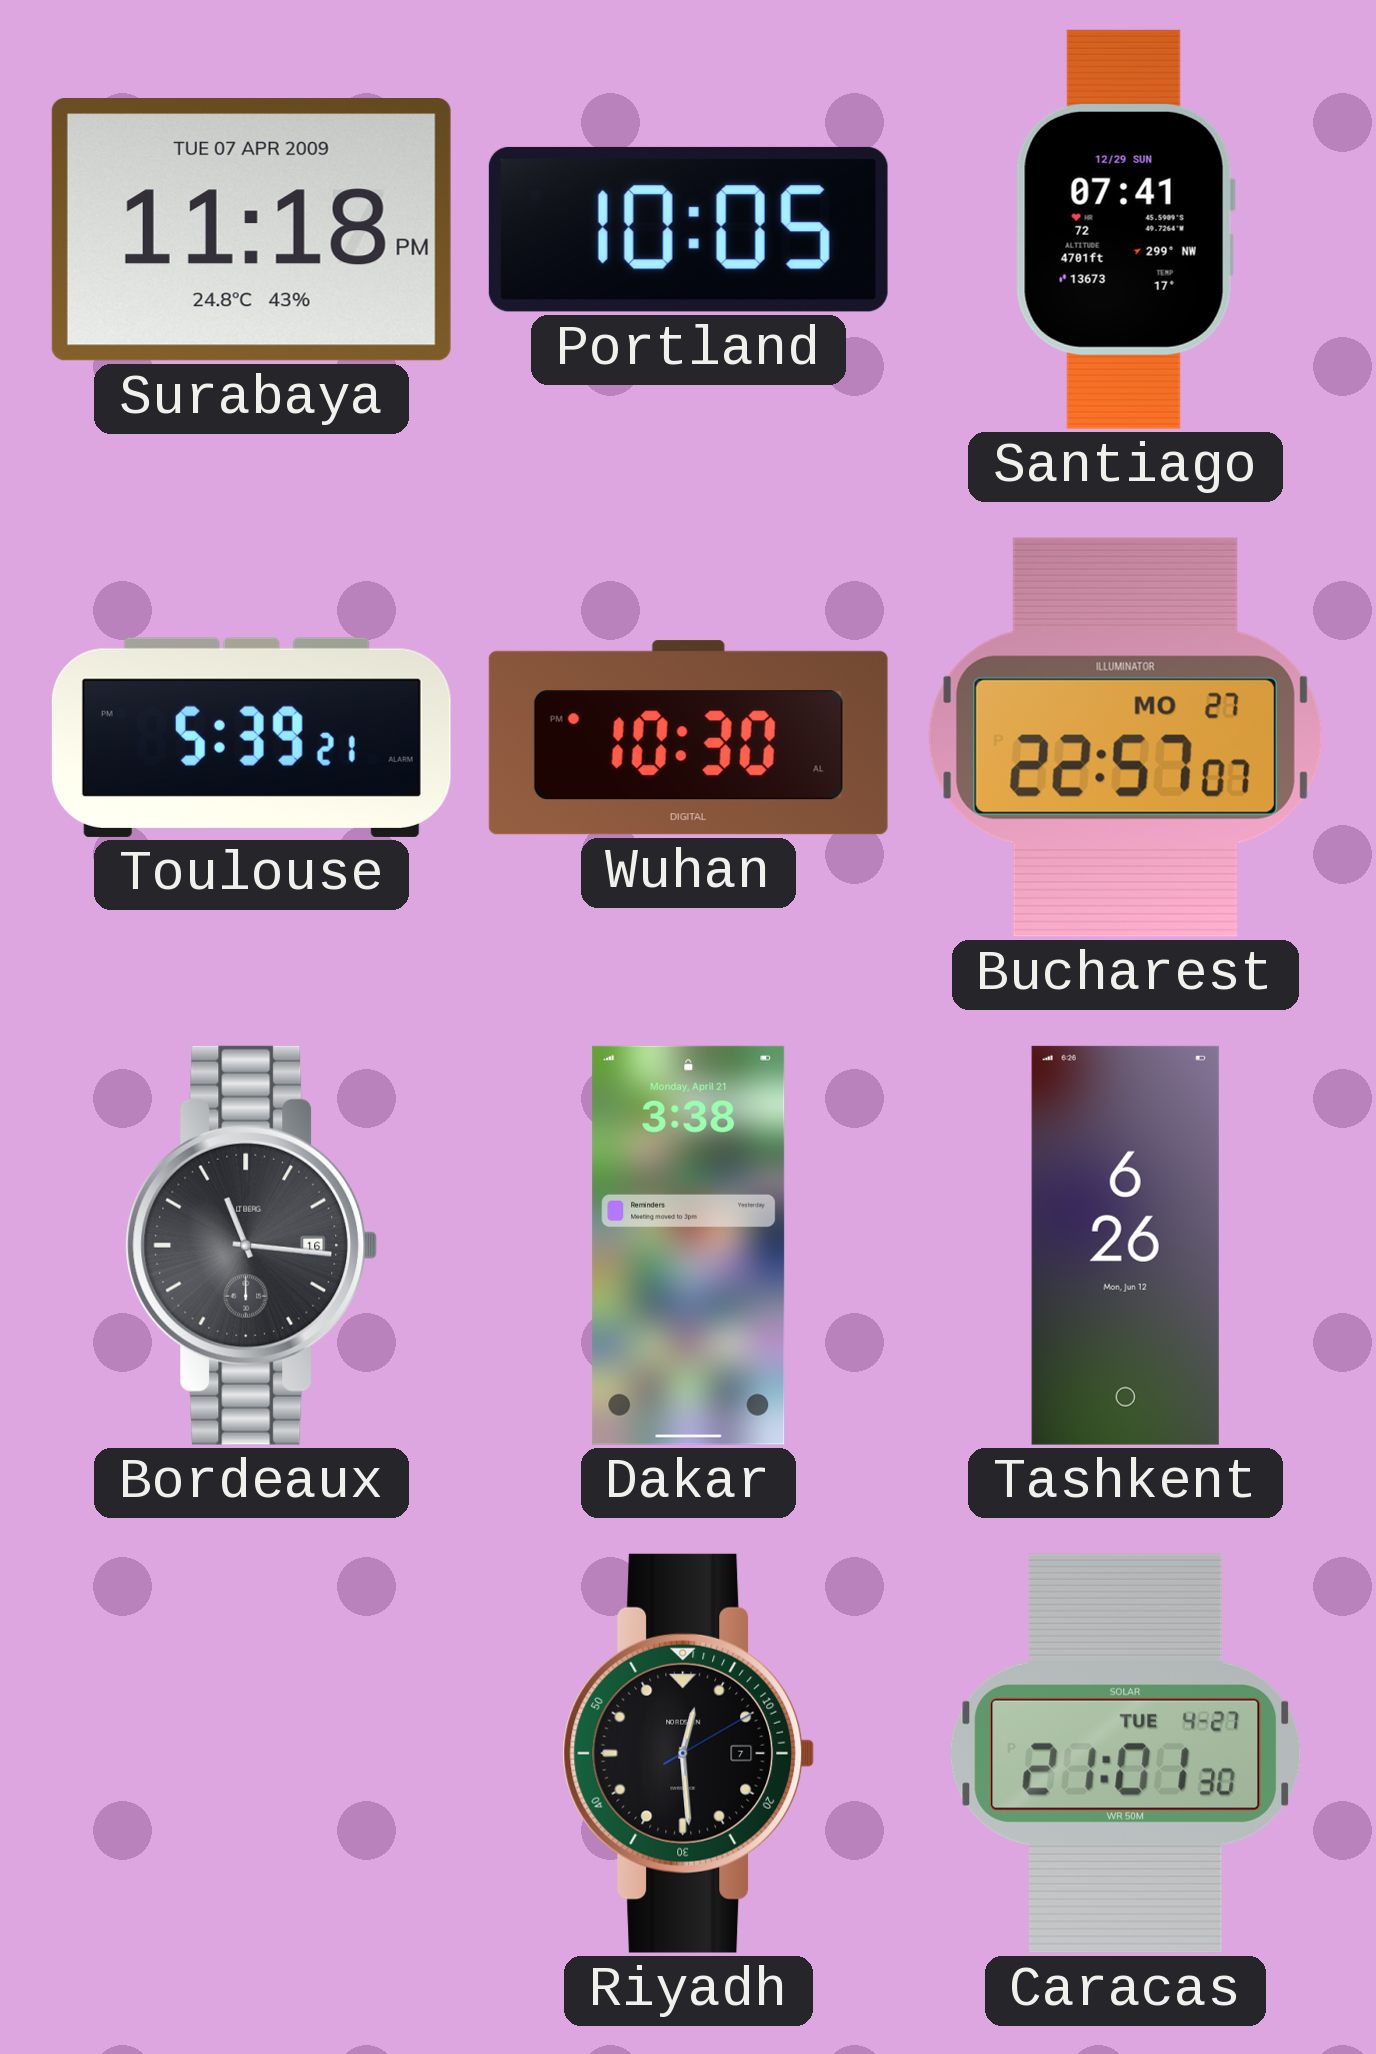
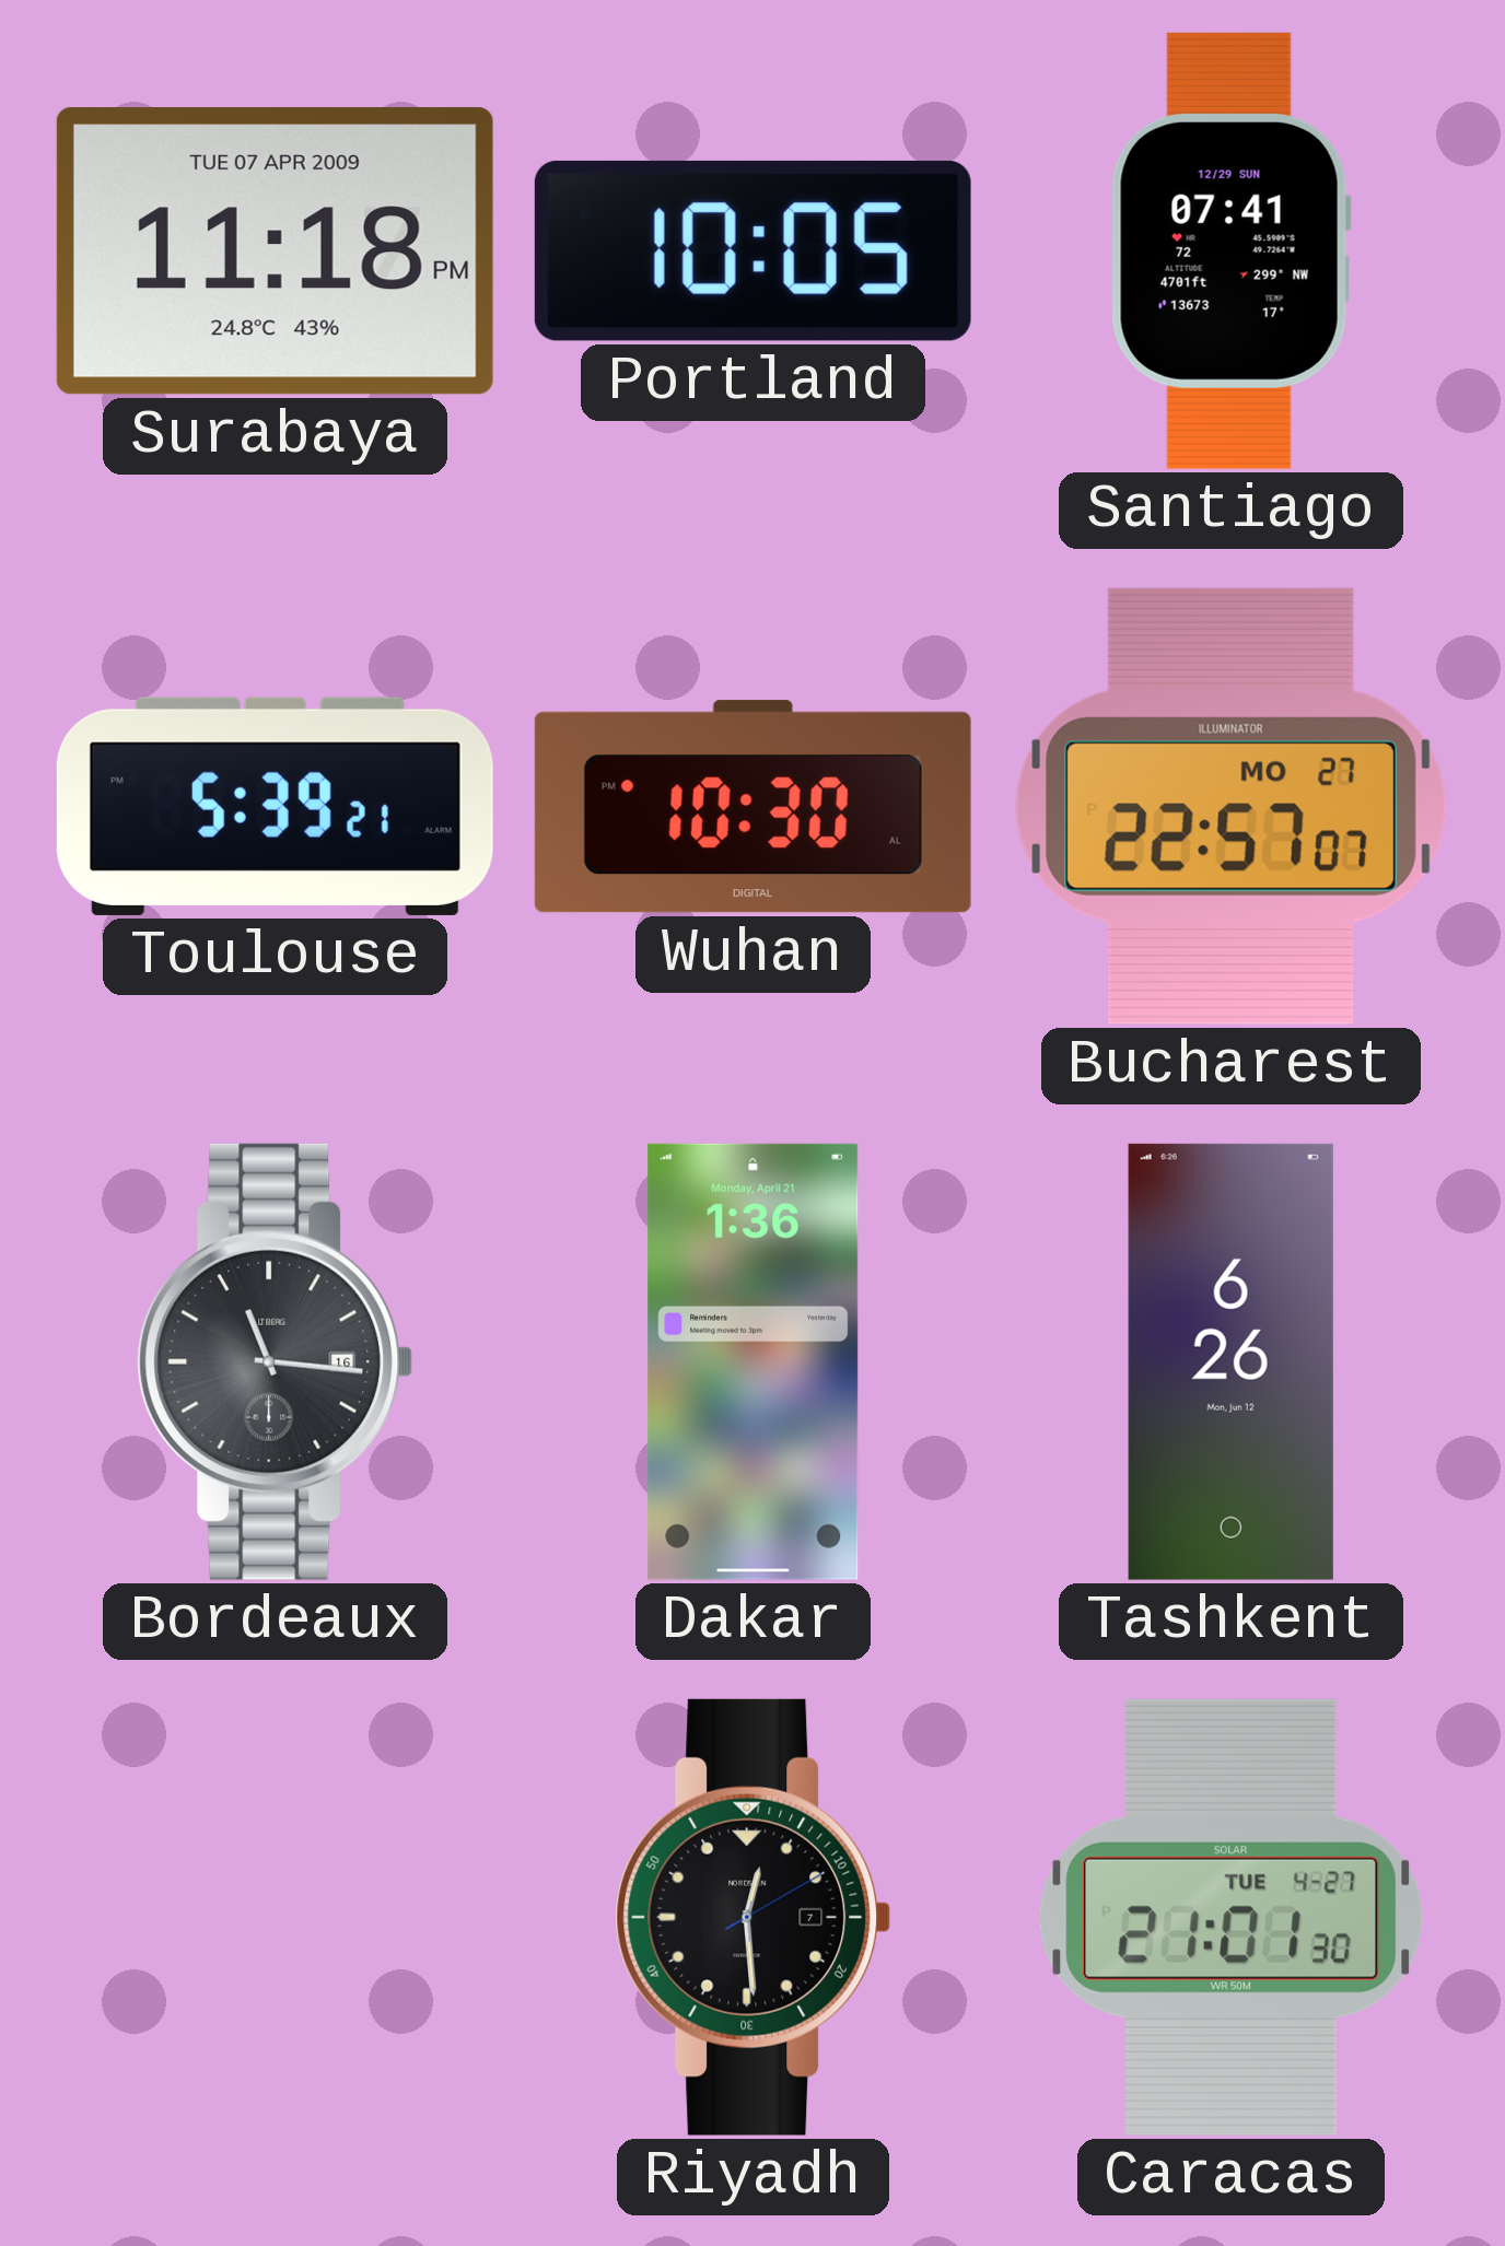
Dakar: 3:38 -> 1:36 (754, 1361)
